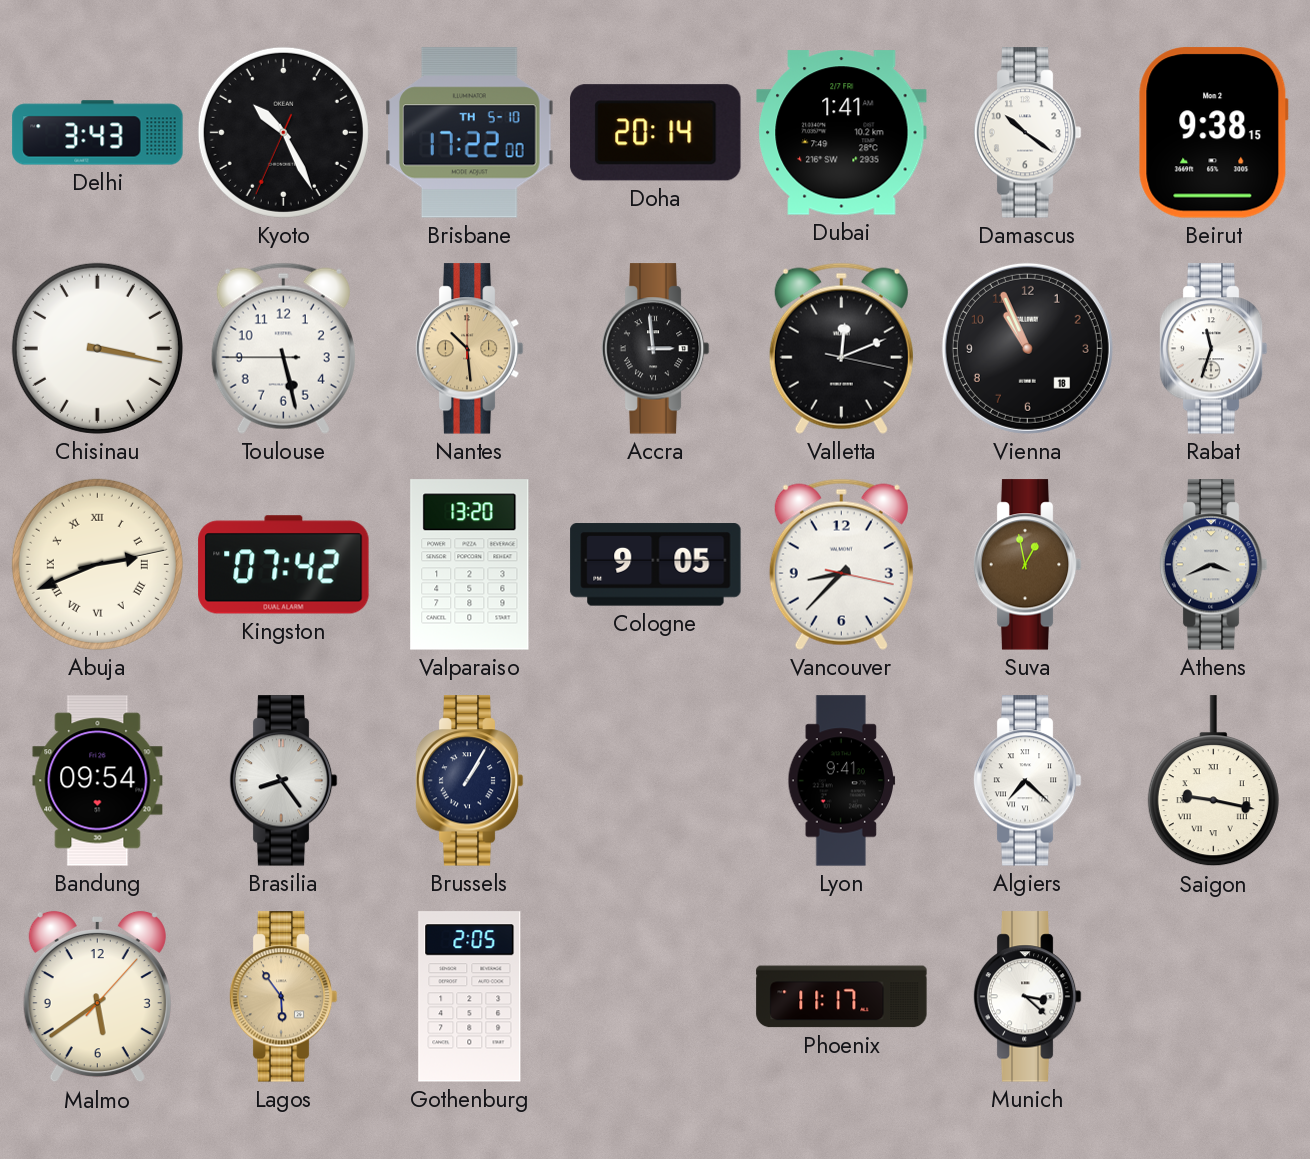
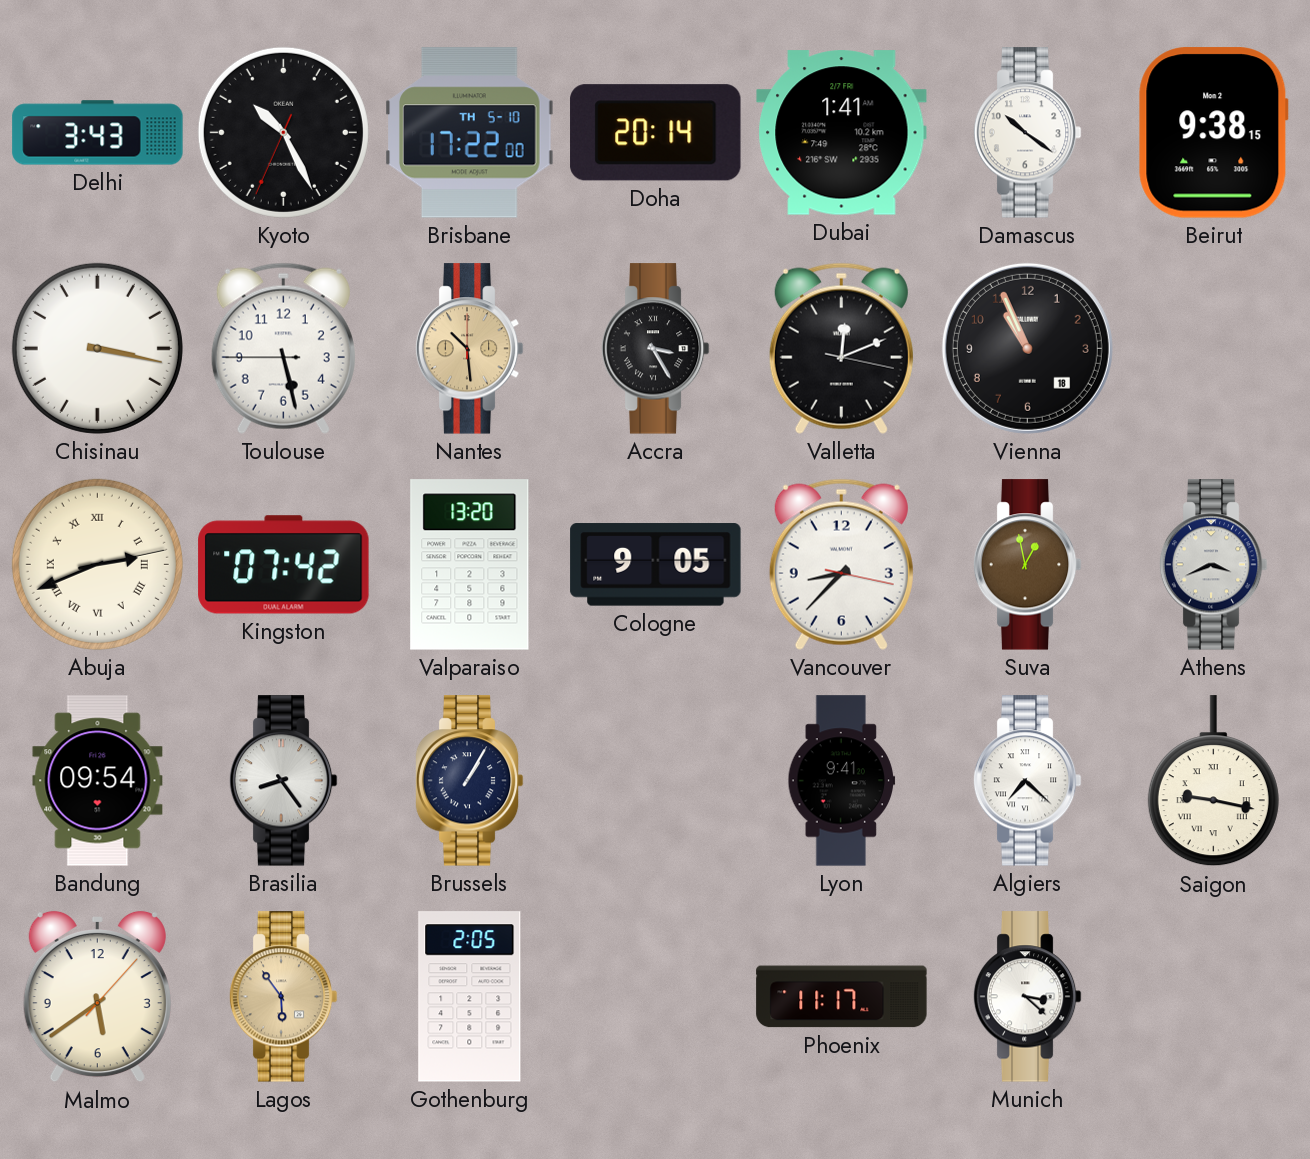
Accra: 2:59 -> 3:25 (655, 349)
Rabat: 11:33 -> none (1213, 349)
